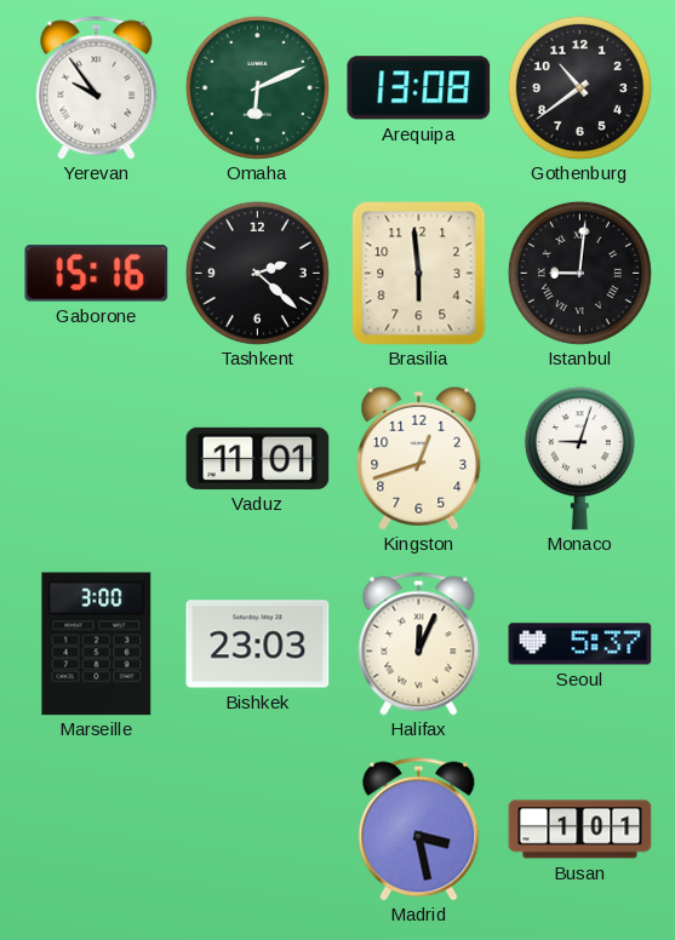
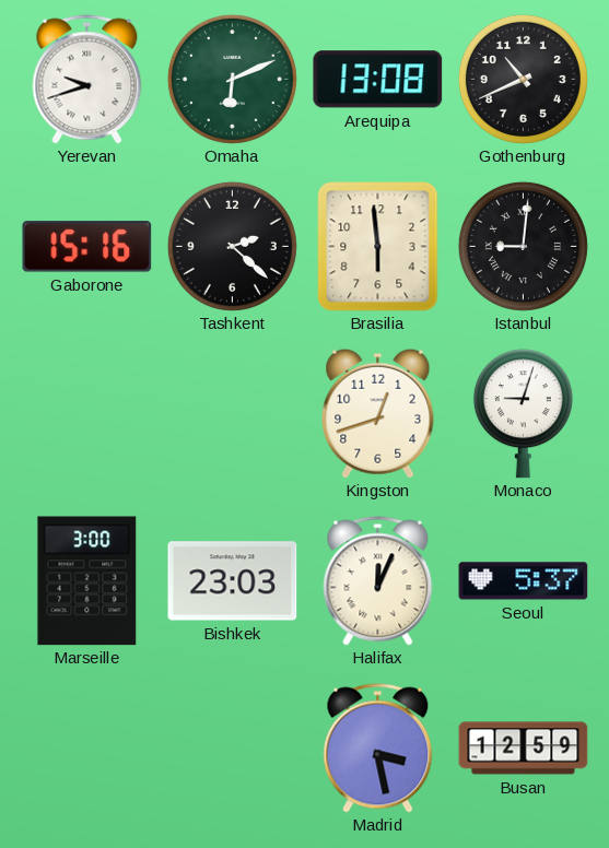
Yerevan: 9:54 -> 9:42 (87, 80)
Gothenburg: 10:39 -> 10:41 (523, 79)
Vaduz: 11:01 -> none (258, 458)
Busan: 1:01 -> 12:59 (524, 749)
